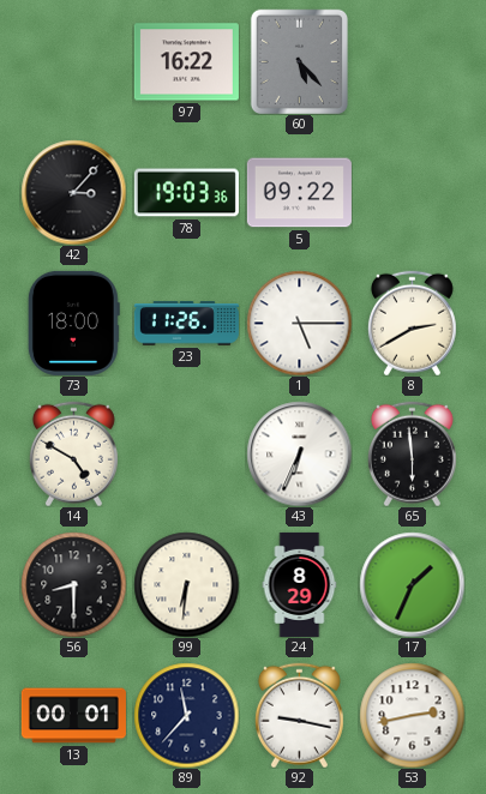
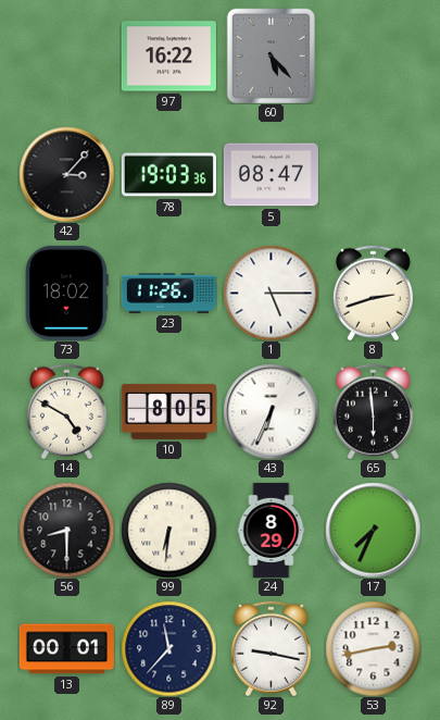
5: 09:22 -> 08:47 (271, 175)
73: 18:00 -> 18:02 (66, 293)
8: 2:40 -> 2:42 (373, 293)
10: none -> 8:05 (168, 411)
17: 1:34 -> 7:34 (373, 530)
